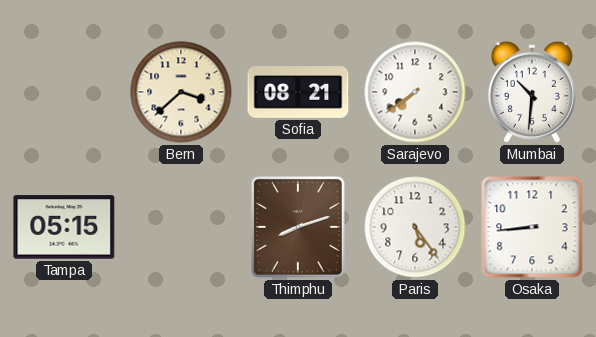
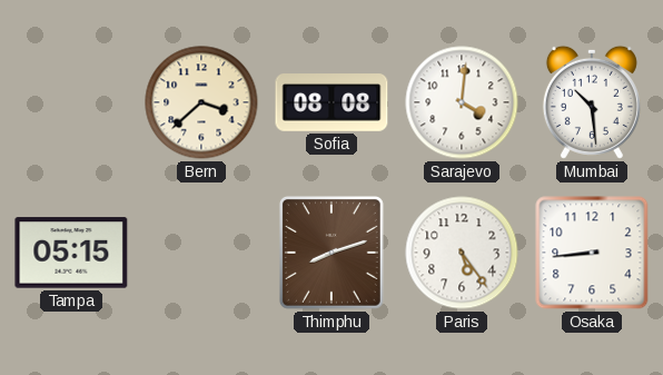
Sofia: 08:21 -> 08:08 (331, 102)
Sarajevo: 7:39 -> 4:01 (462, 102)
Mumbai: 10:31 -> 10:29 (592, 102)
